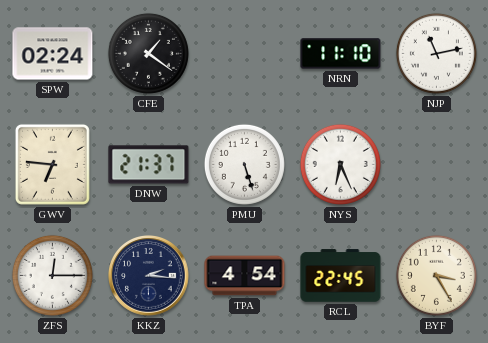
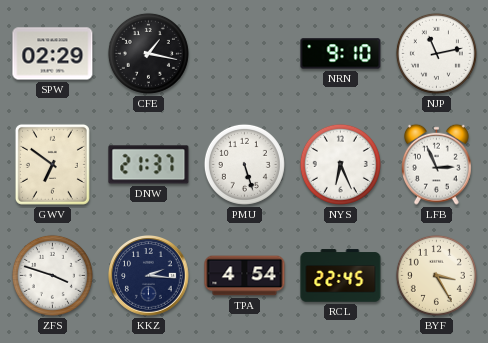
SPW: 02:24 -> 02:29 (53, 54)
CFE: 1:21 -> 1:17 (148, 53)
NRN: 11:10 -> 9:10 (341, 54)
GWV: 6:46 -> 6:51 (52, 164)
LFB: none -> 2:56 (436, 164)
ZFS: 12:15 -> 3:48 (52, 275)
